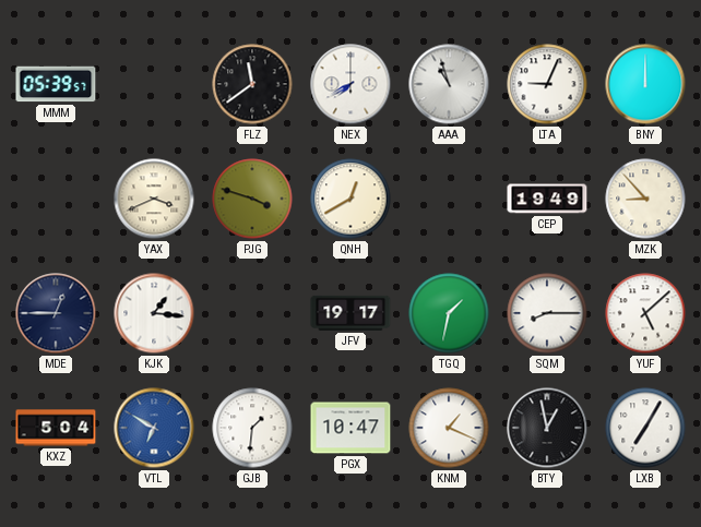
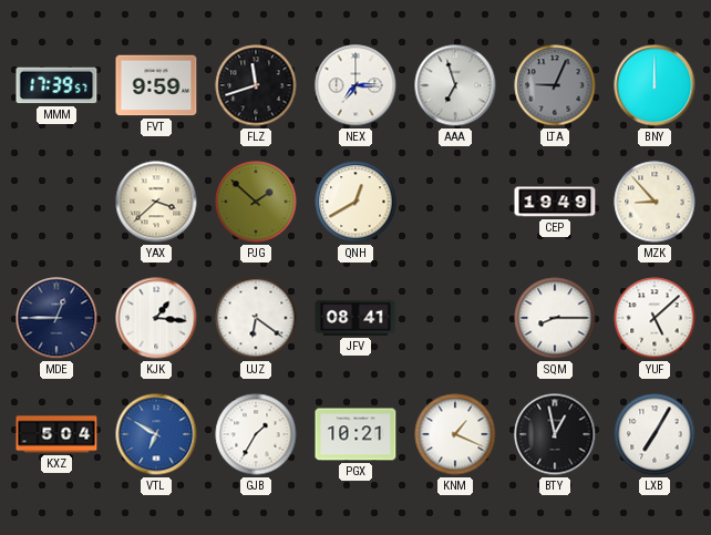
MMM: 05:39 -> 17:39 (56, 85)
FVT: none -> 9:59 (156, 85)
FLZ: 11:39 -> 11:42 (256, 85)
NEX: 7:40 -> 7:15 (355, 85)
AAA: 10:57 -> 6:57 (455, 85)
LTA dial: white -> grey (555, 85)
YAX: 3:41 -> 3:38 (156, 202)
PJG: 3:48 -> 1:52 (256, 202)
UJZ: none -> 6:21 (256, 318)
JFV: 19:17 -> 08:41 (355, 318)
TGQ: 1:32 -> none (449, 313)
GJB: 1:31 -> 1:35 (256, 434)
PGX: 10:47 -> 10:21 (355, 434)
